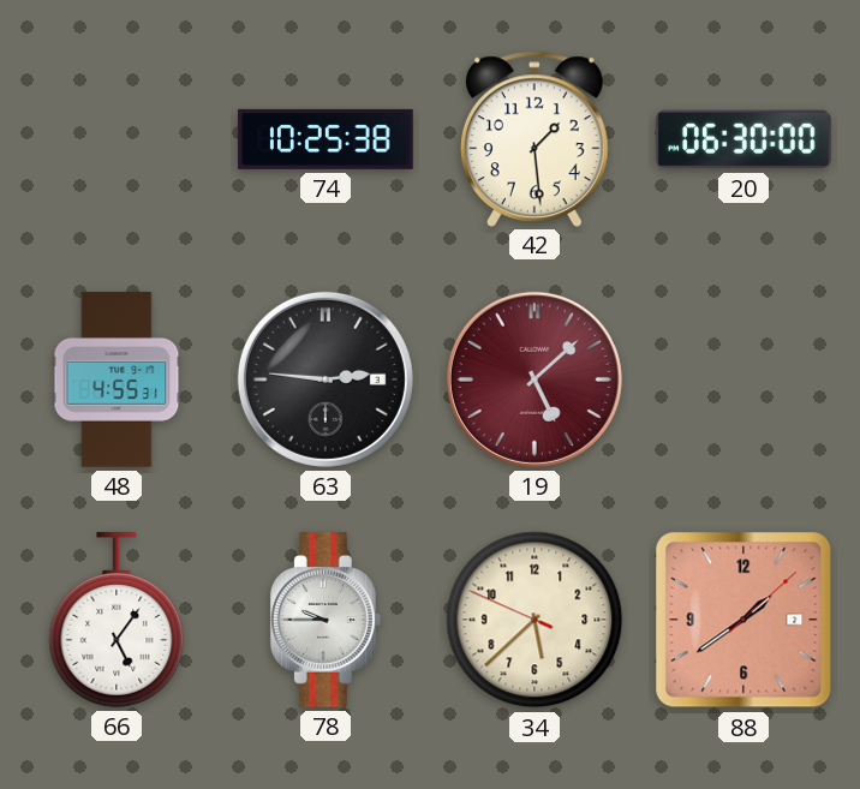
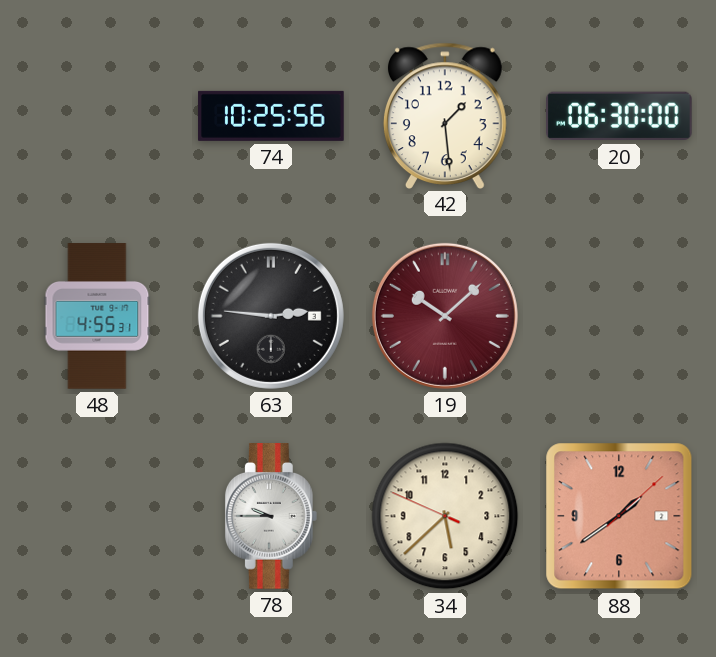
74: 10:25:38 -> 10:25:56 (271, 116)
19: 5:08 -> 10:08 (445, 316)
66: 5:06 -> none (117, 621)
